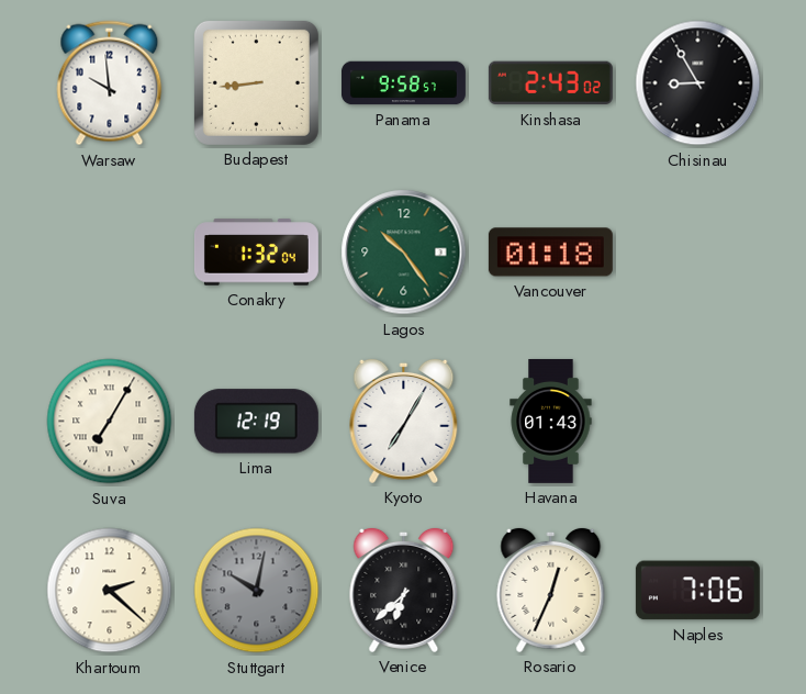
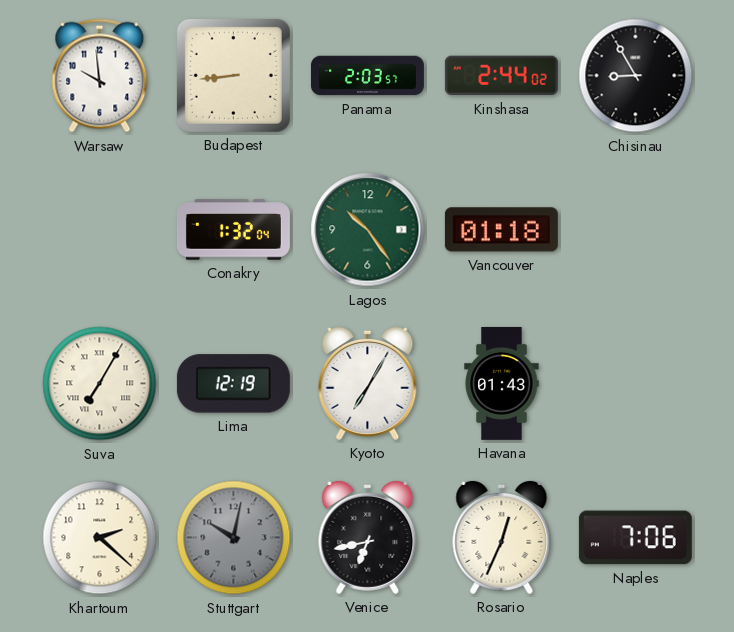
Panama: 9:58 -> 2:03 (367, 76)
Kinshasa: 2:43 -> 2:44 (501, 76)
Venice: 6:38 -> 6:43 (368, 537)
